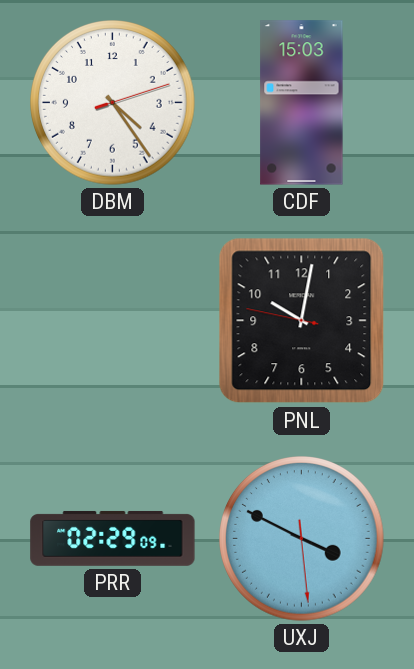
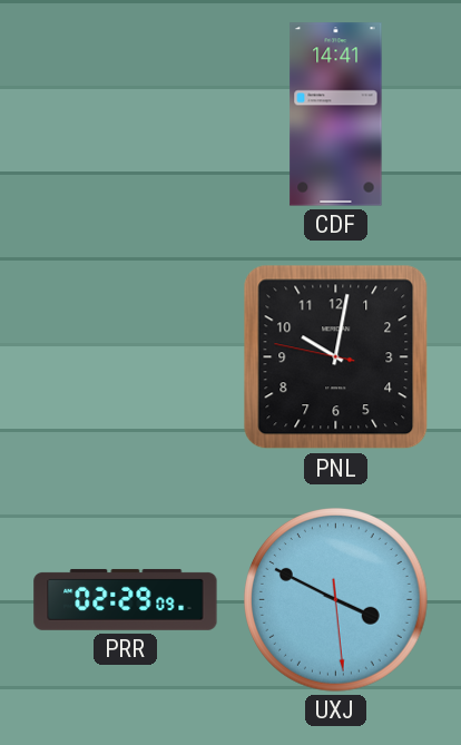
DBM: 4:24 -> none (113, 103)
CDF: 15:03 -> 14:41 (336, 115)
